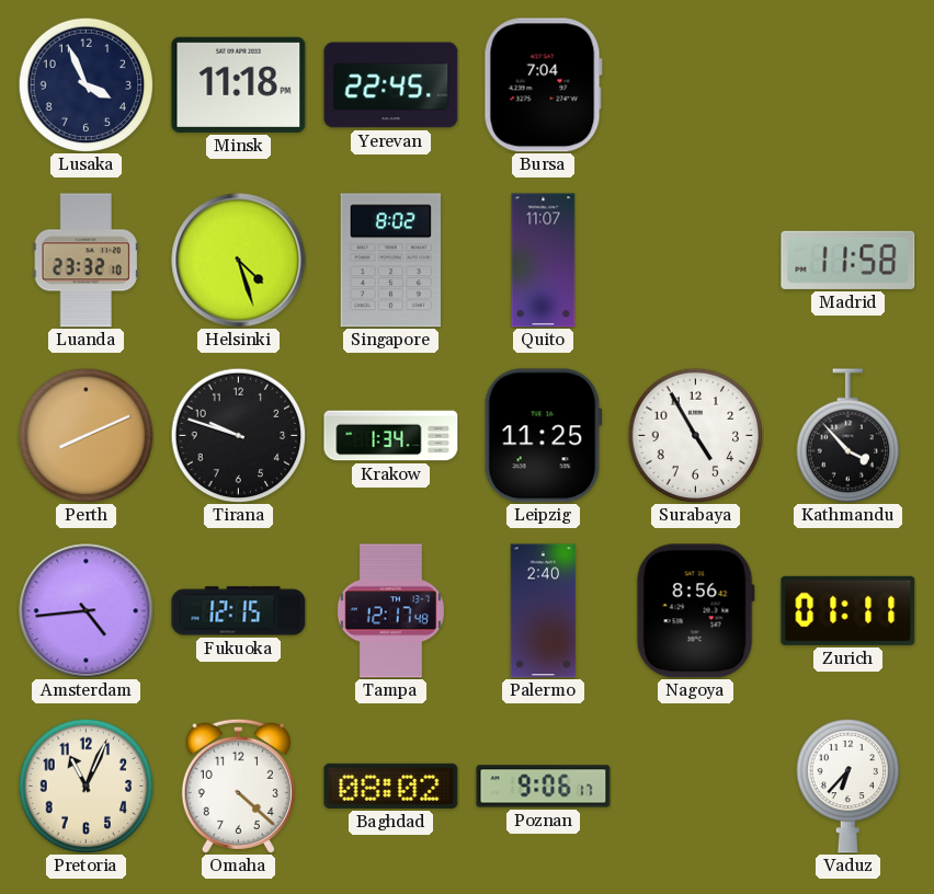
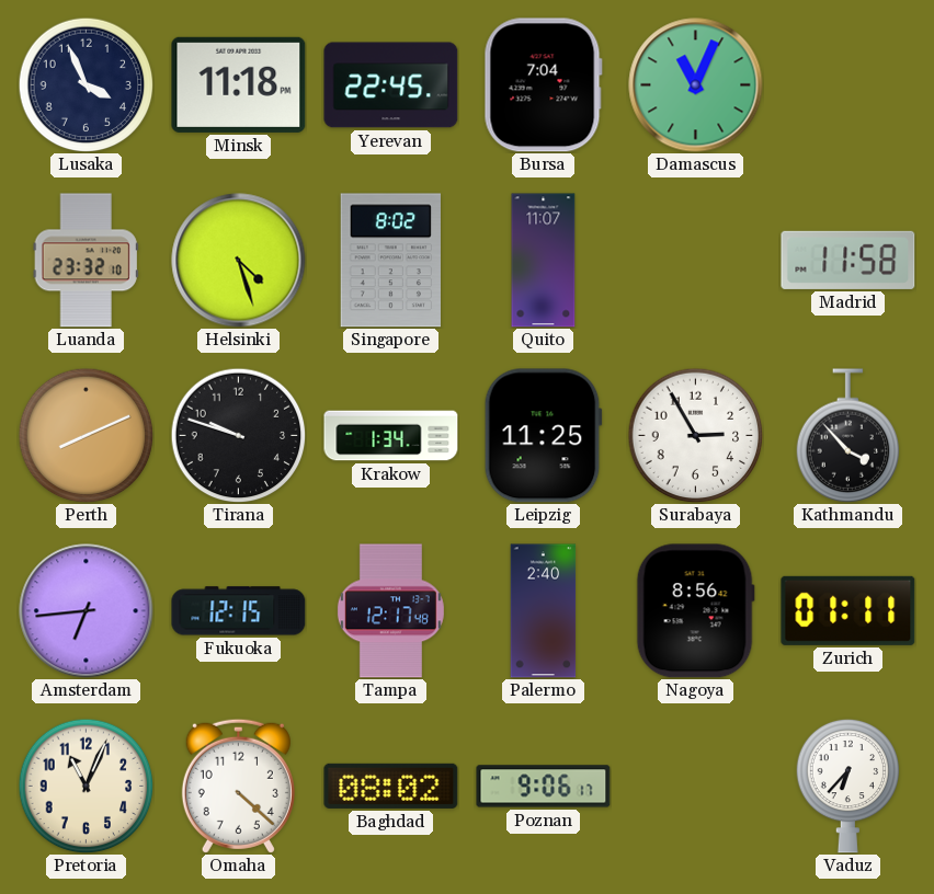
Damascus: none -> 11:04 (696, 85)
Surabaya: 4:55 -> 2:55 (695, 435)
Amsterdam: 4:44 -> 6:44 (87, 611)
